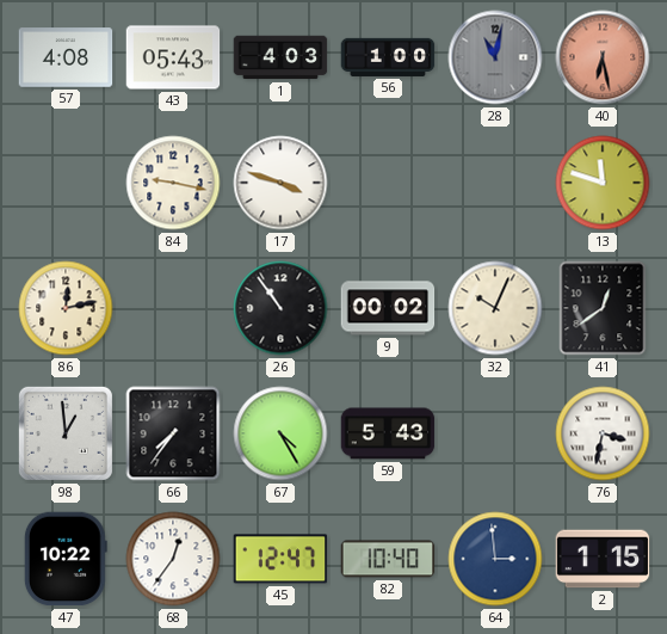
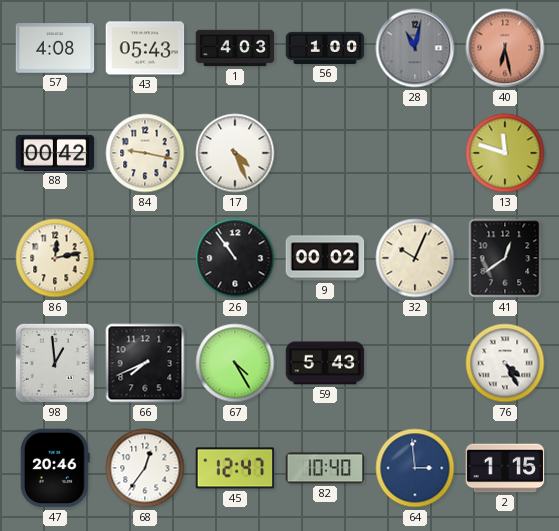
88: none -> 00:42 (55, 153)
17: 3:48 -> 4:26 (235, 153)
66: 7:36 -> 7:41 (145, 363)
76: 3:32 -> 4:25 (505, 363)
47: 10:22 -> 20:46 (55, 468)
